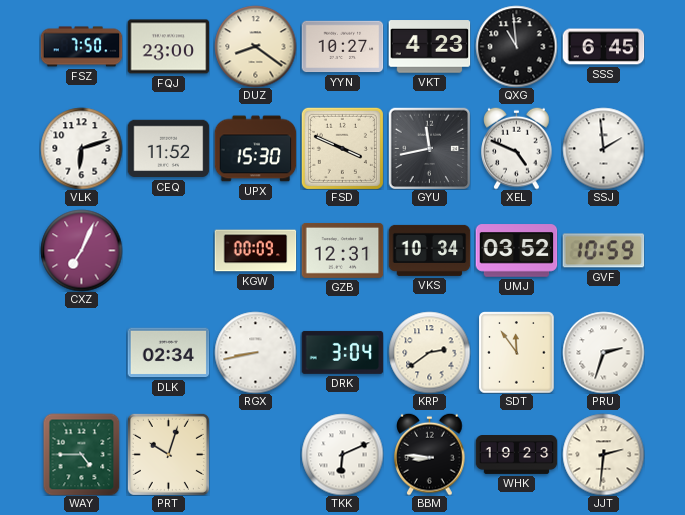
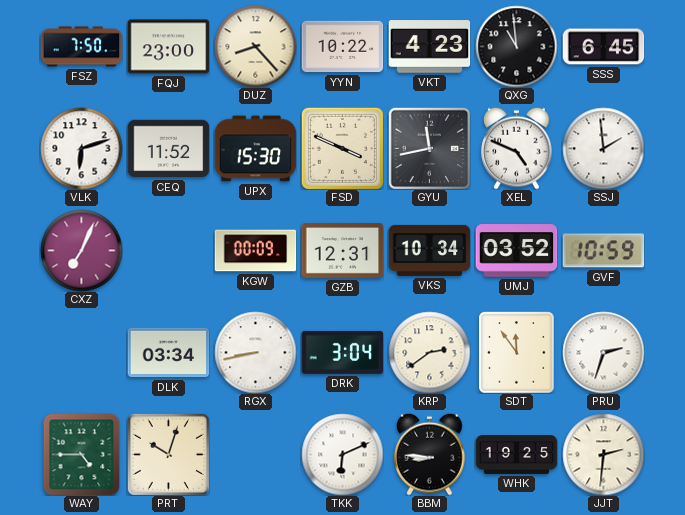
DUZ: 8:21 -> 8:23 (255, 46)
YYN: 10:27 -> 10:22 (342, 47)
DLK: 02:34 -> 03:34 (168, 353)
WHK: 19:23 -> 19:25 (516, 455)
